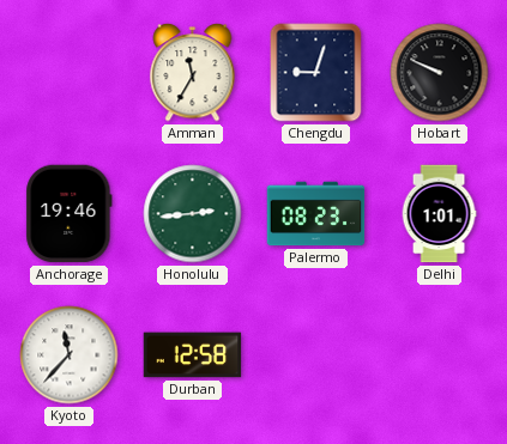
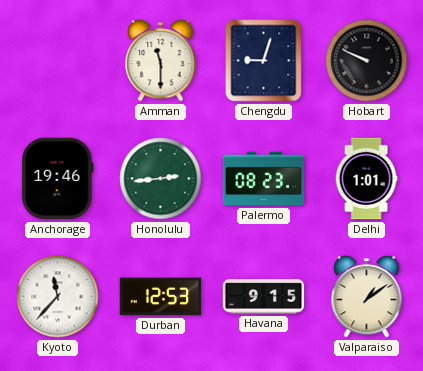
Amman: 11:35 -> 11:30 (161, 61)
Durban: 12:58 -> 12:53 (161, 297)
Havana: none -> 9:15 (264, 297)
Valparaiso: none -> 1:09 (367, 297)
